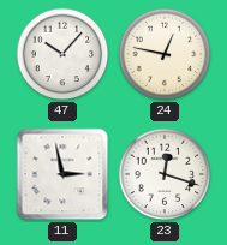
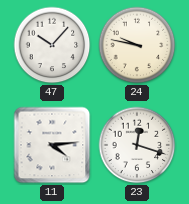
24: 12:47 -> 9:47 (137, 45)
11: 2:58 -> 4:14 (52, 145)
